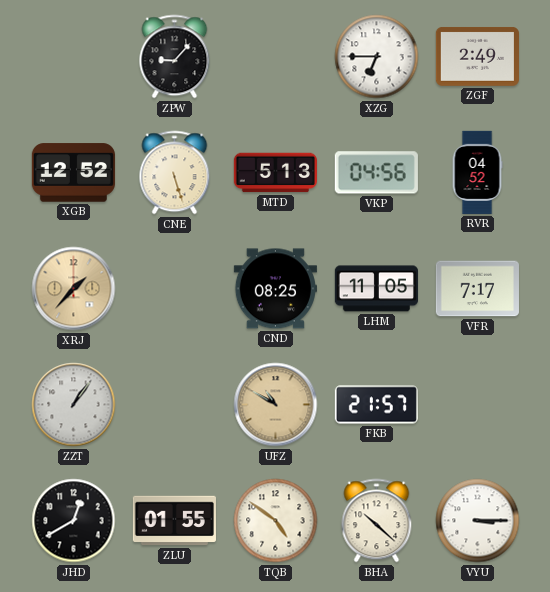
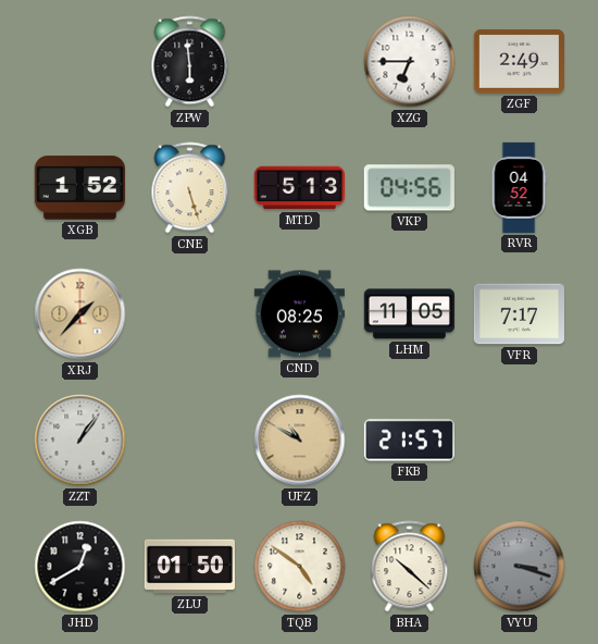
ZPW: 9:07 -> 5:59 (190, 62)
XGB: 12:52 -> 1:52 (79, 188)
ZLU: 01:55 -> 01:50 (189, 567)
VYU: 3:15 -> 3:18 (520, 567)
VYU dial: white -> grey (520, 567)
